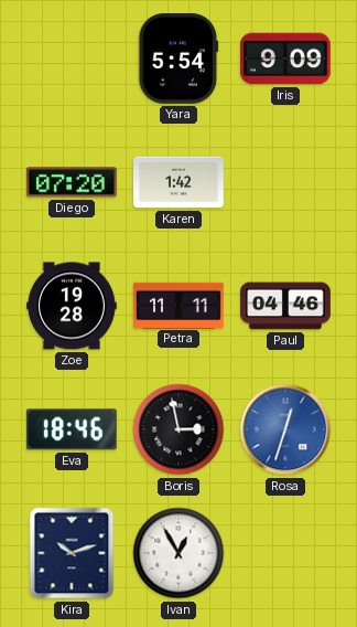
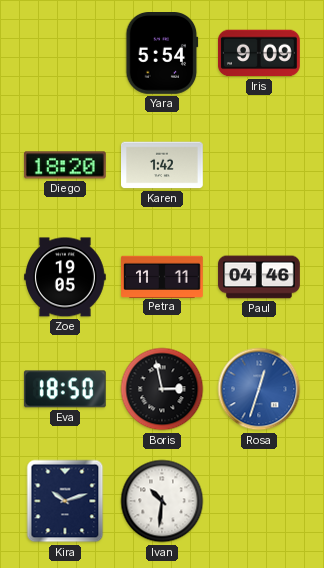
Diego: 07:20 -> 18:20 (65, 165)
Zoe: 19:28 -> 19:05 (66, 277)
Eva: 18:46 -> 18:50 (65, 389)
Ivan: 12:55 -> 10:31 (162, 501)
